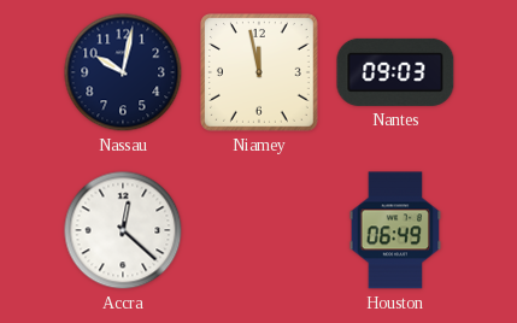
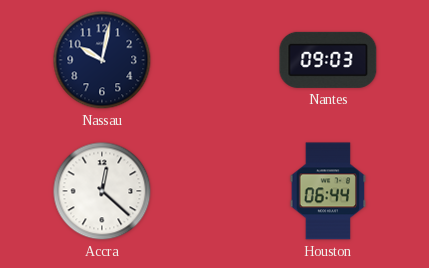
Niamey: 11:58 -> none (259, 72)
Houston: 06:49 -> 06:44 (328, 191)
